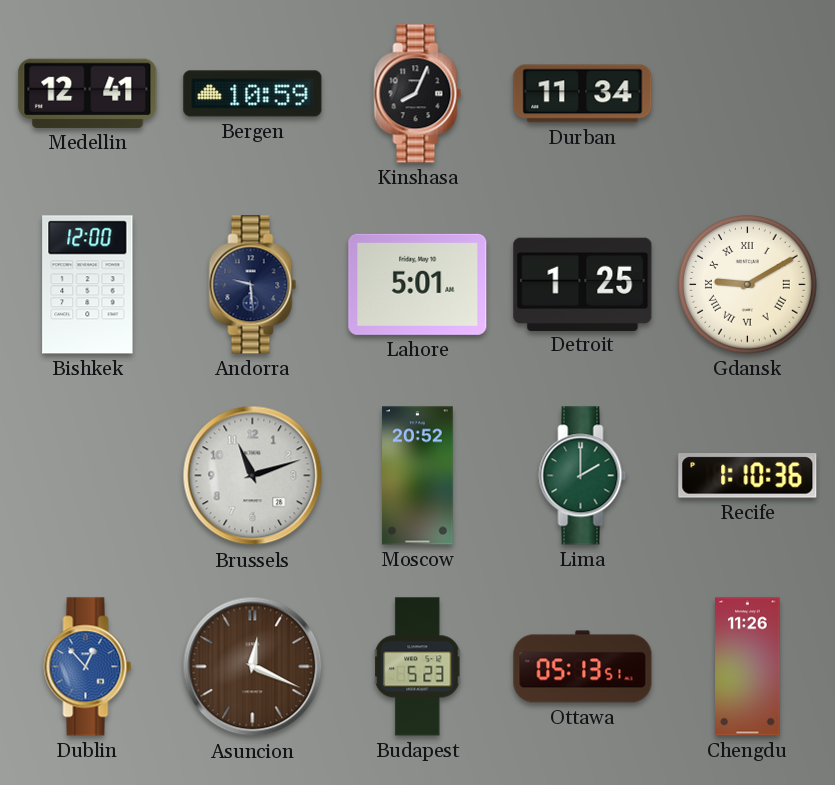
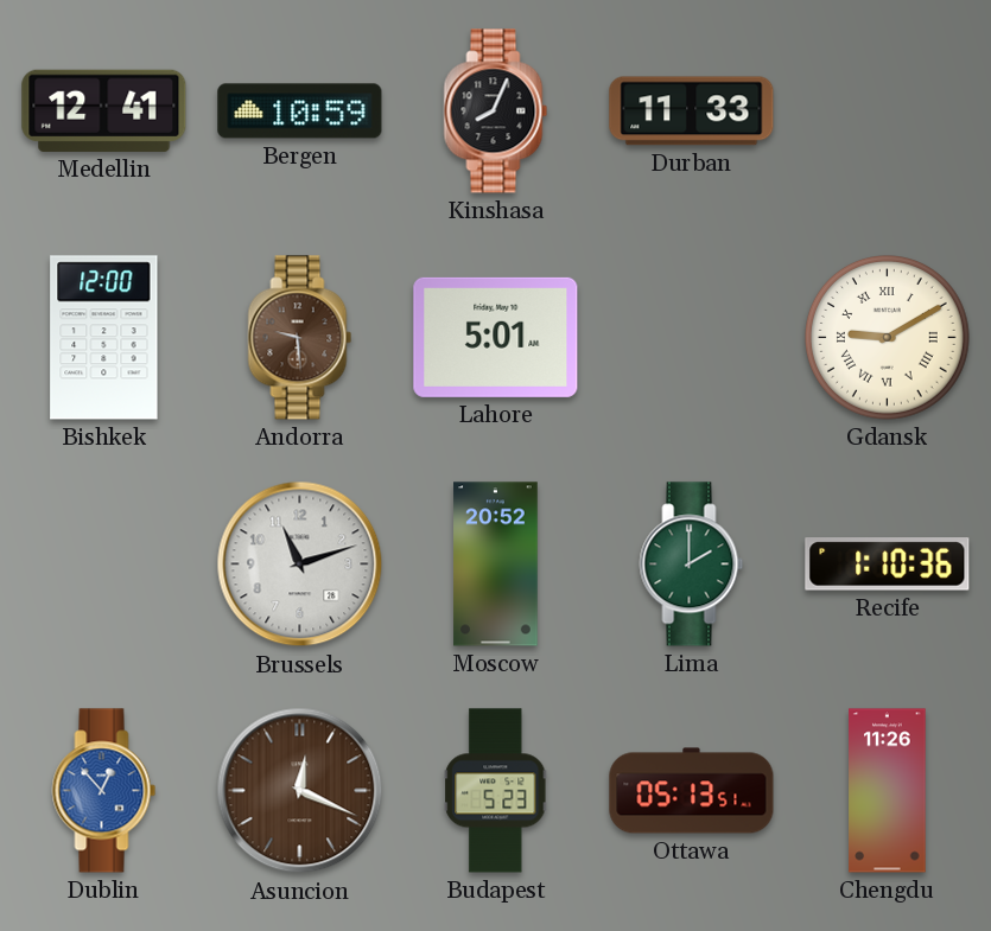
Durban: 11:34 -> 11:33 (692, 111)
Andorra dial: navy -> brown (300, 338)
Detroit: 1:25 -> none (583, 284)
